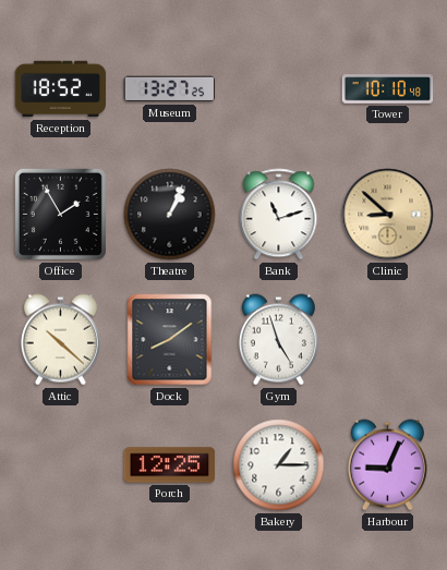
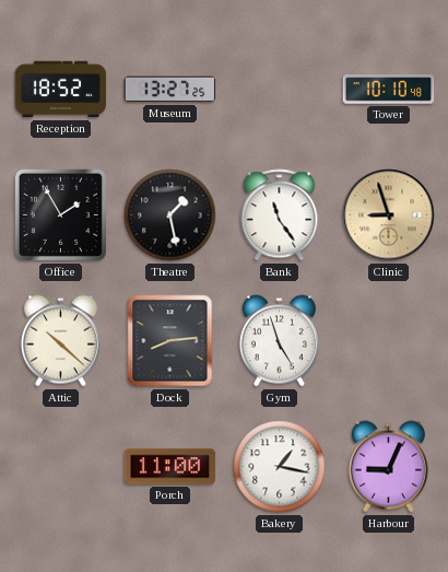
Theatre: 1:04 -> 1:28 (170, 215)
Bank: 11:12 -> 11:24 (280, 215)
Clinic: 8:52 -> 8:57 (389, 215)
Dock: 8:09 -> 8:14 (170, 341)
Porch: 12:25 -> 11:00 (170, 467)
Bakery: 1:15 -> 1:17 (280, 467)
